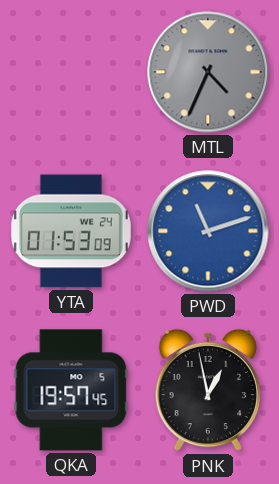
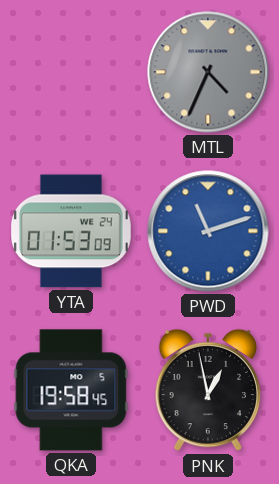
QKA: 19:57 -> 19:58 (71, 390)
